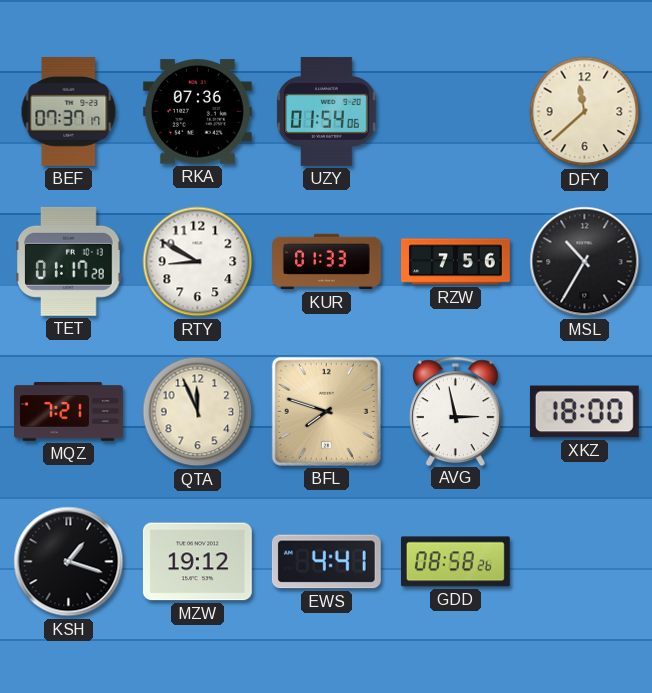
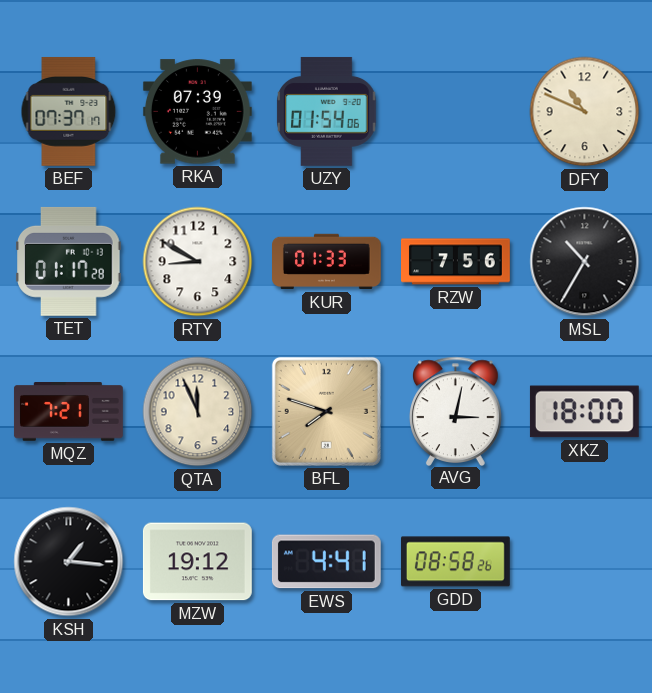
RKA: 07:36 -> 07:39 (197, 112)
DFY: 11:38 -> 10:49 (585, 112)
AVG: 2:58 -> 3:02 (456, 411)
KSH: 1:18 -> 1:16 (69, 562)
